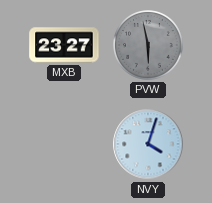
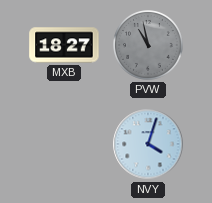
MXB: 23:27 -> 18:27 (64, 45)
PVW: 5:58 -> 10:58 (149, 46)
